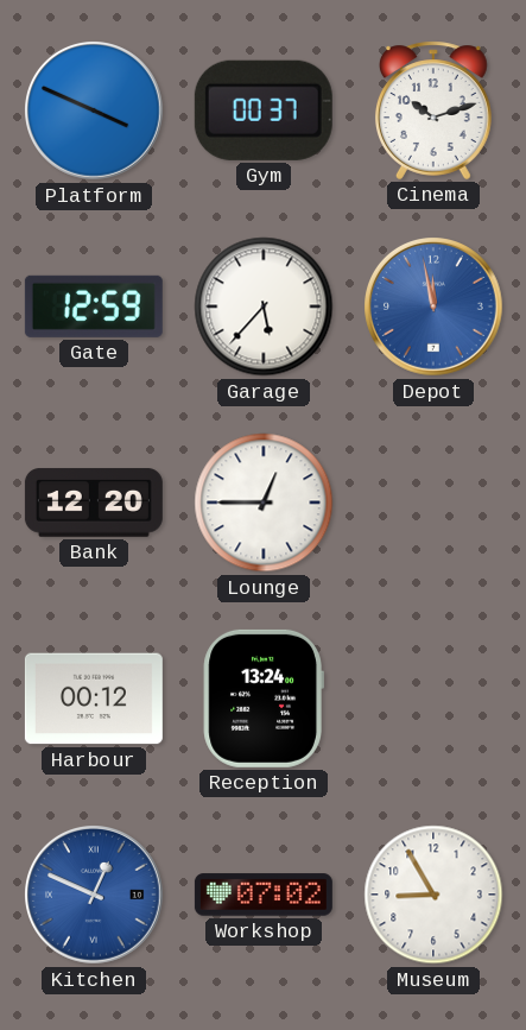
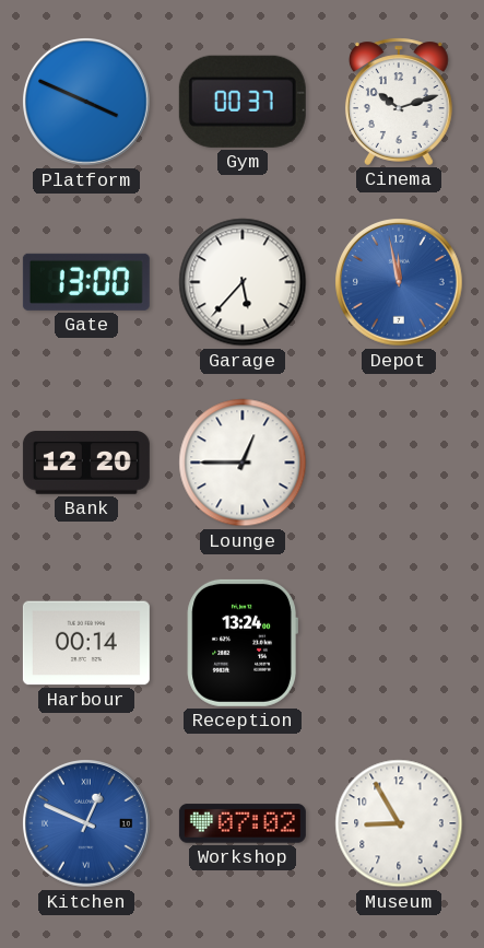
Gate: 12:59 -> 13:00 (86, 282)
Harbour: 00:12 -> 00:14 (86, 643)
